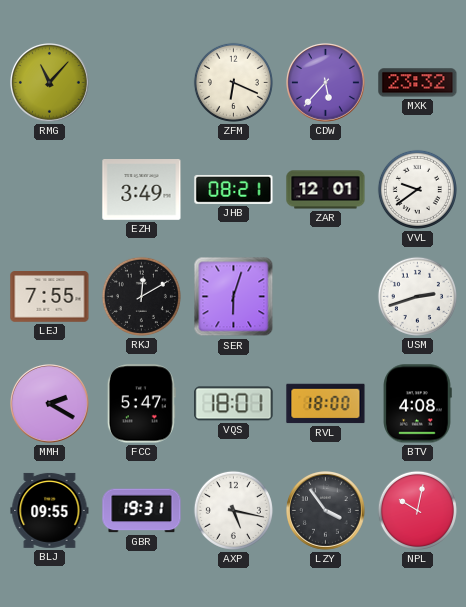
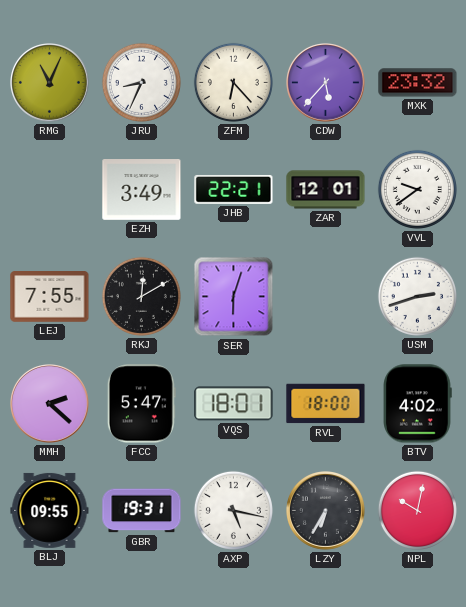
RMG: 11:07 -> 11:04 (50, 83)
JRU: none -> 8:34 (141, 82)
ZFM: 6:19 -> 6:23 (233, 82)
JHB: 08:21 -> 22:21 (234, 189)
MMH: 2:20 -> 2:22 (50, 404)
BTV: 4:08 -> 4:02 (417, 404)
LZY: 3:54 -> 6:35 (326, 511)
